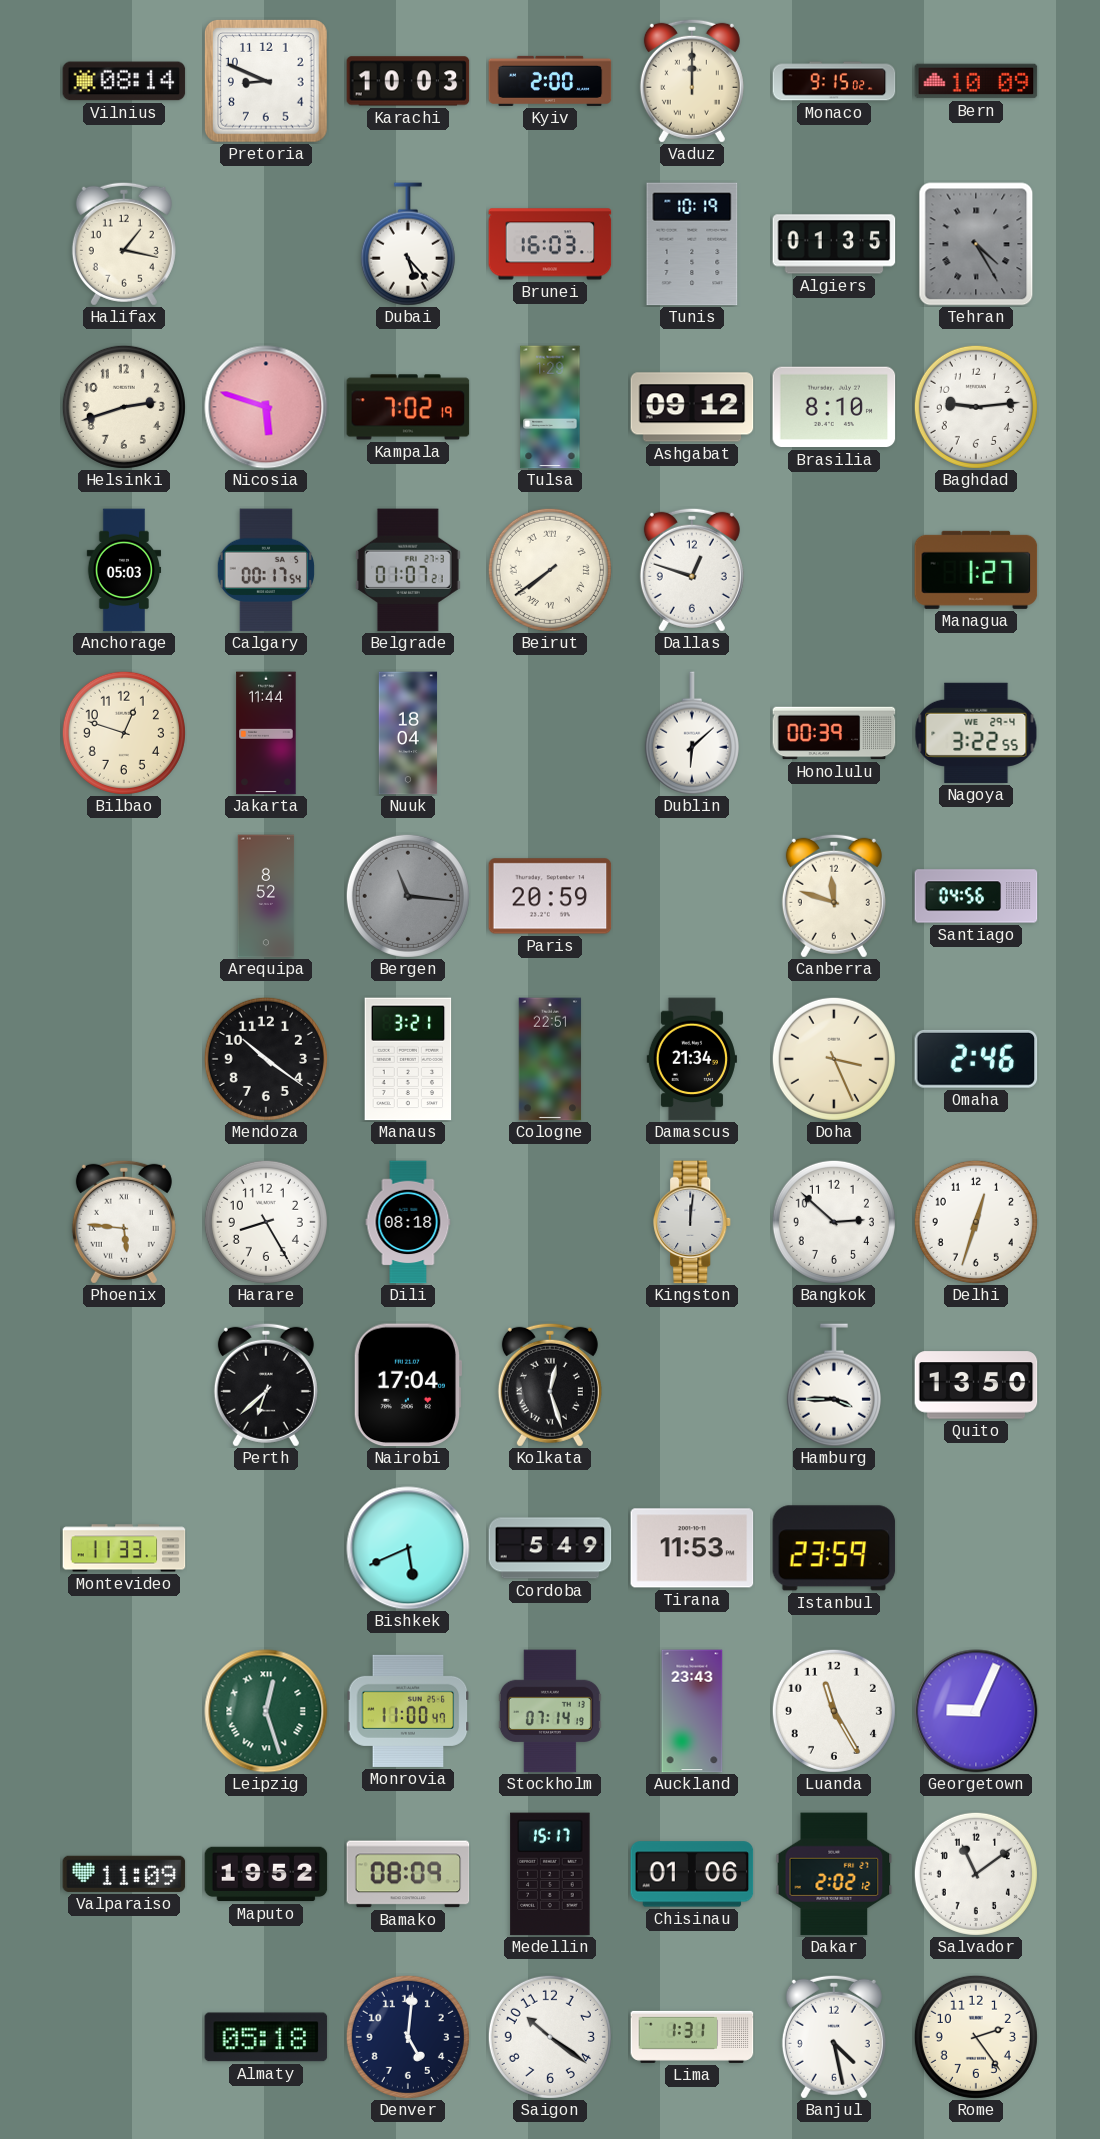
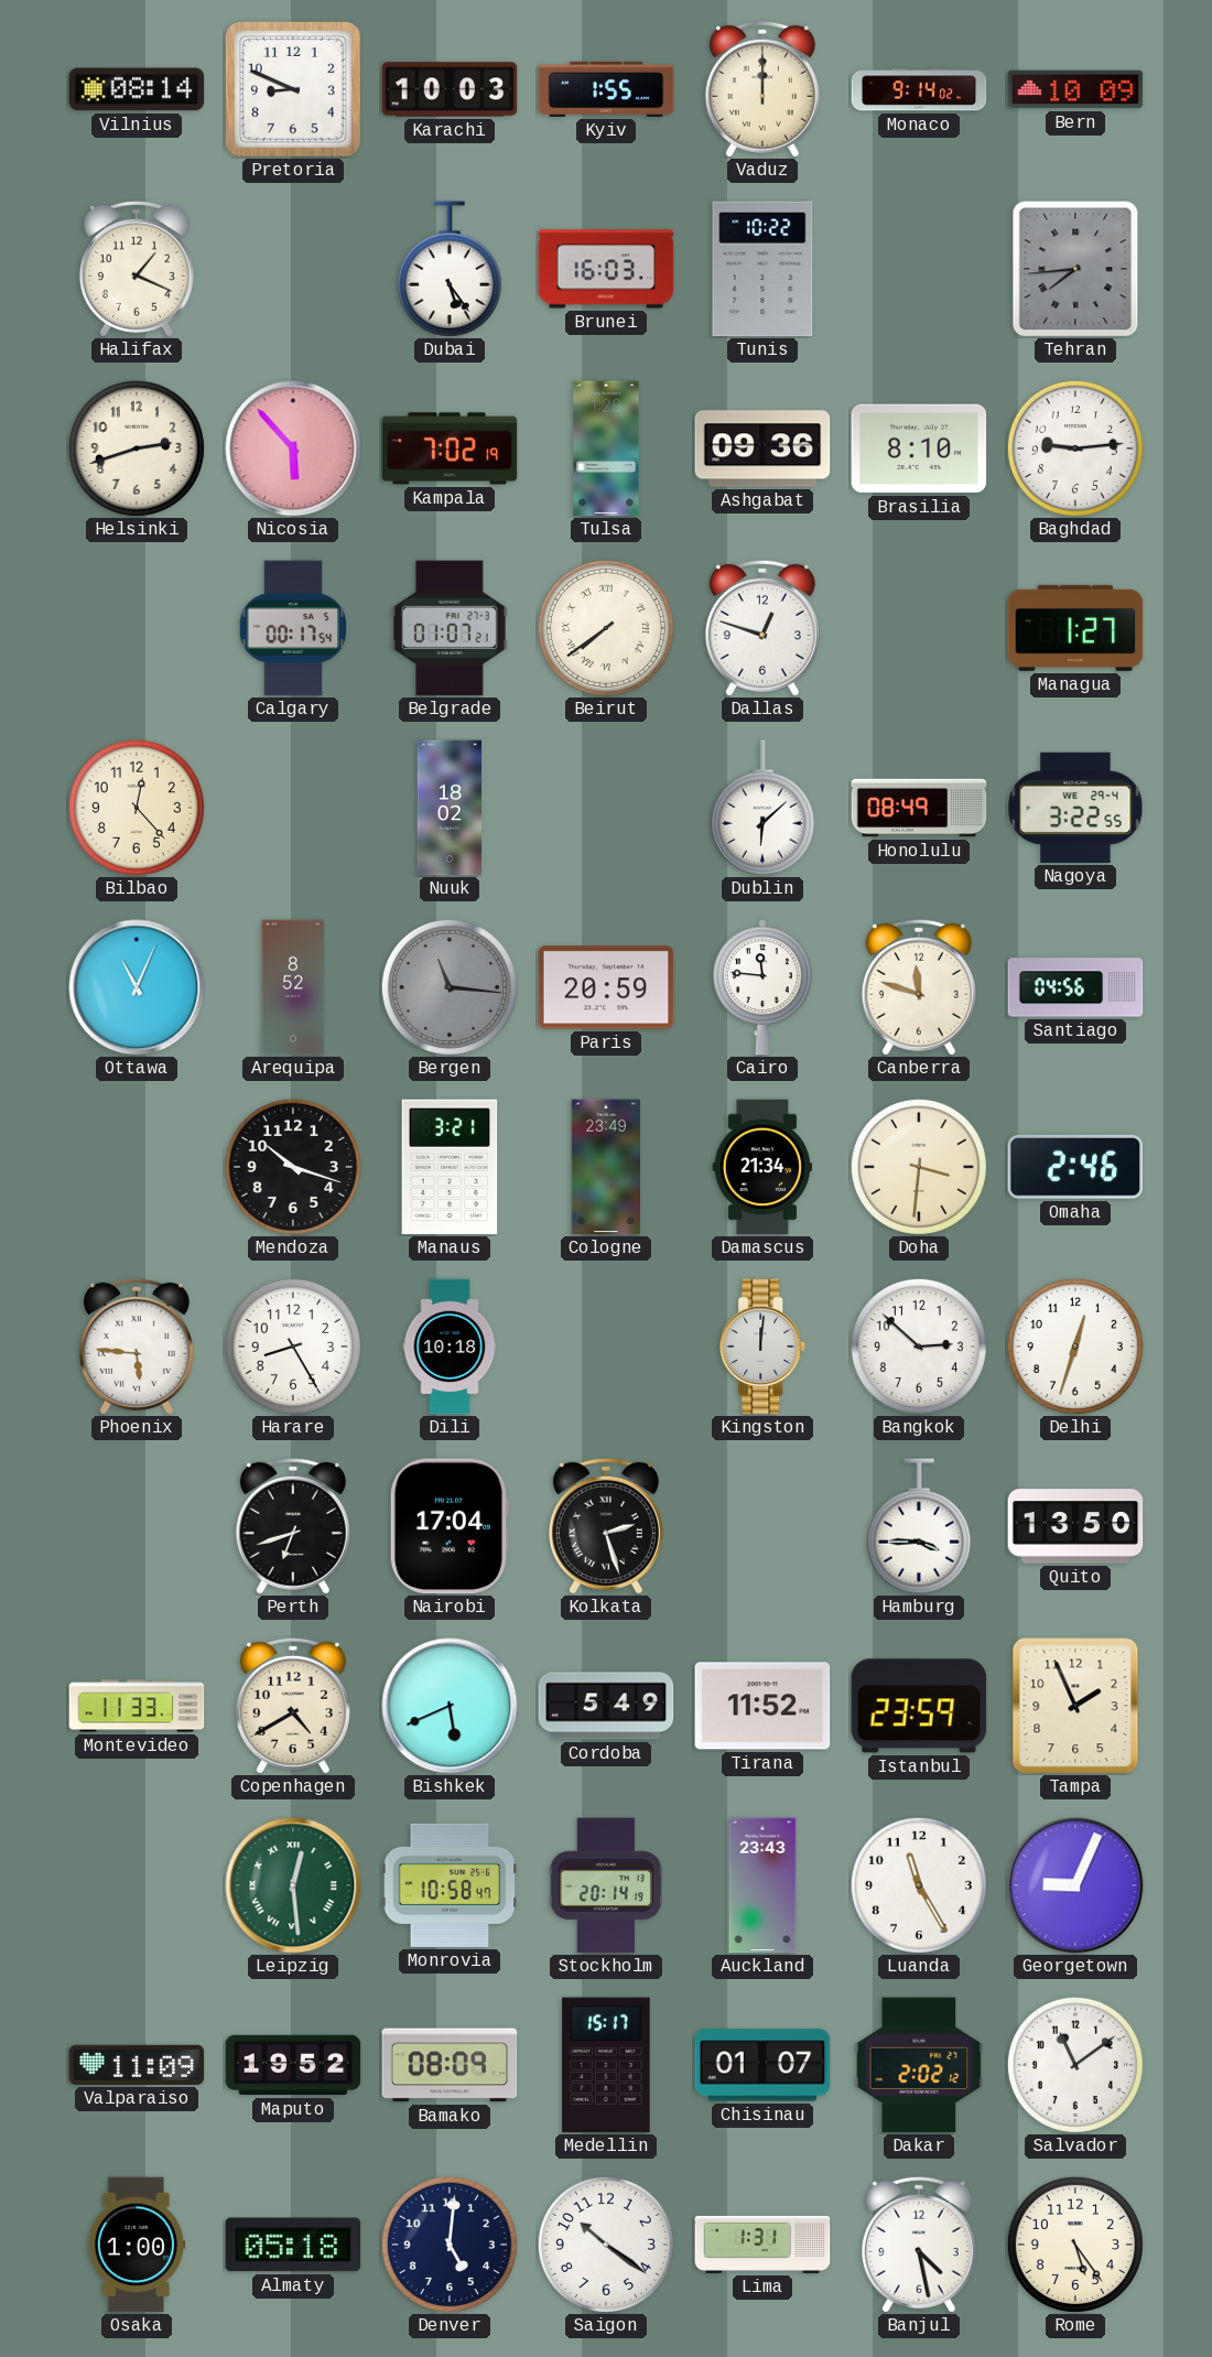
Kyiv: 2:00 -> 1:55 (606, 89)
Monaco: 9:15 -> 9:14 (919, 89)
Halifax: 1:17 -> 1:19 (137, 269)
Dubai: 5:23 -> 5:24 (450, 269)
Tunis: 10:19 -> 10:22 (762, 269)
Algiers: 01:35 -> none (834, 244)
Tehran: 4:25 -> 7:44 (1075, 269)
Nicosia: 5:48 -> 5:53 (293, 448)
Ashgabat: 09:12 -> 09:36 (762, 448)
Anchorage: 05:03 -> none (124, 570)
Bilbao: 12:48 -> 12:23 (137, 808)
Jakarta: 11:44 -> none (266, 733)
Nuuk: 18:04 -> 18:02 (450, 808)
Honolulu: 00:39 -> 08:49 (919, 808)
Ottawa: none -> 11:04 (137, 987)
Cairo: none -> 11:46 (762, 987)
Mendoza: 10:21 -> 10:18 (293, 1167)
Cologne: 22:51 -> 23:49 (606, 1167)
Doha: 3:26 -> 3:31 (919, 1167)
Dili: 08:18 -> 10:18 (450, 1347)
Perth: 6:38 -> 6:42 (293, 1526)
Kolkata: 12:27 -> 2:27 (606, 1526)
Copenhagen: none -> 4:40 (293, 1706)
Tirana: 11:53 -> 11:52 (762, 1706)
Tampa: none -> 1:56 (1075, 1706)
Leipzig: 12:27 -> 12:29 (293, 1885)
Monrovia: 11:00 -> 10:58 (450, 1885)
Stockholm: 07:14 -> 20:14 (606, 1885)
Chisinau: 01:06 -> 01:07 (762, 2065)
Osaka: none -> 1:00 (137, 2245)
Rome: 2:24 -> 5:24 (1075, 2245)
